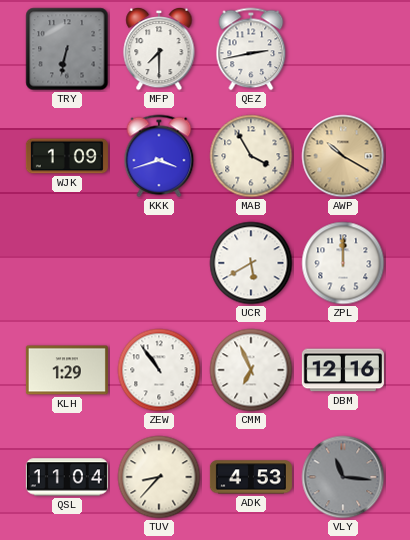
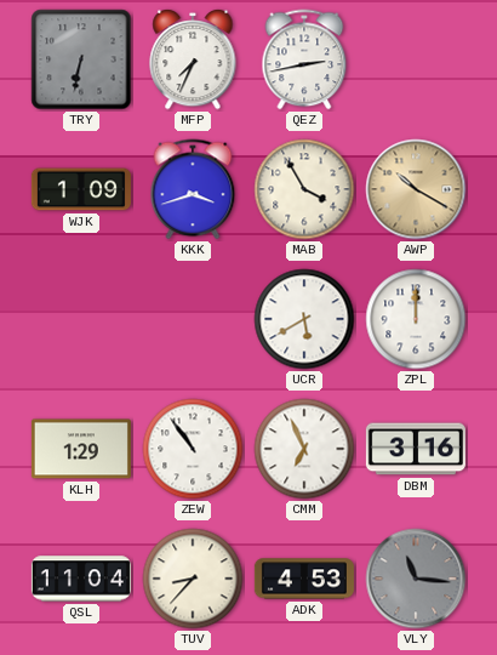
MFP: 7:30 -> 7:34 (193, 59)
DBM: 12:16 -> 3:16 (416, 449)
